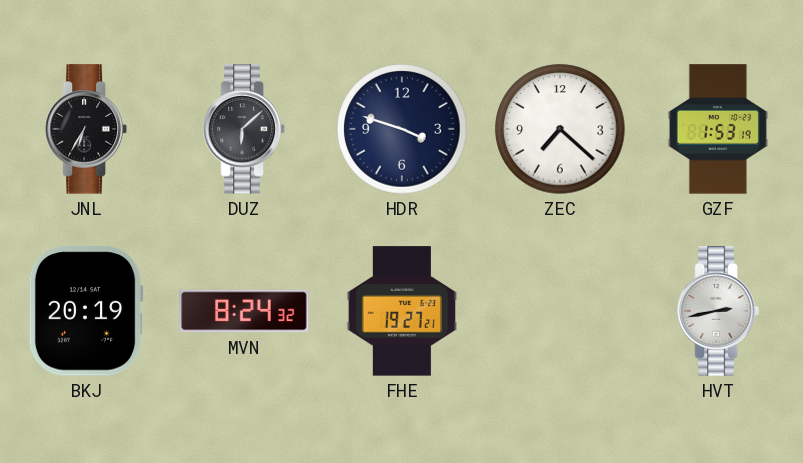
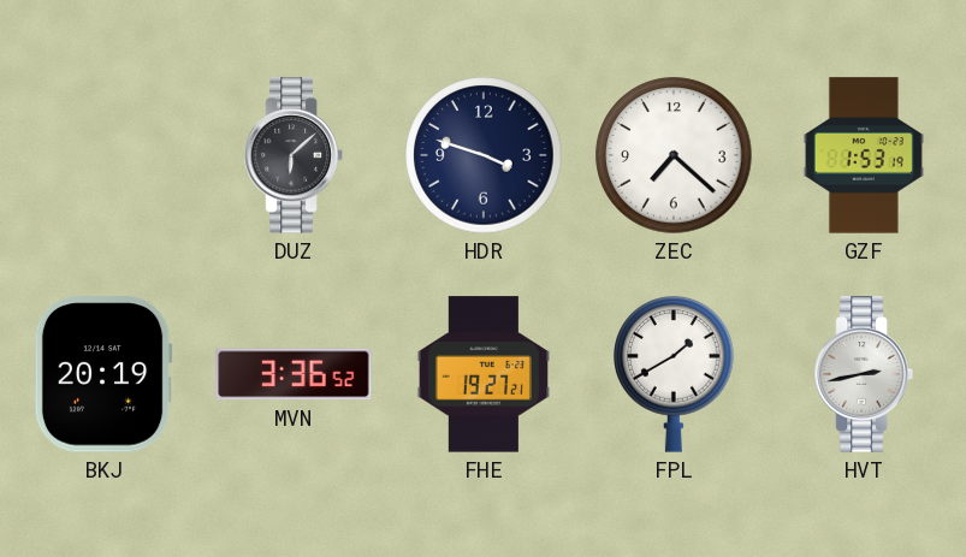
JNL: 6:35 -> none (86, 129)
MVN: 8:24 -> 3:36 (294, 374)
FPL: none -> 1:40 (674, 374)
